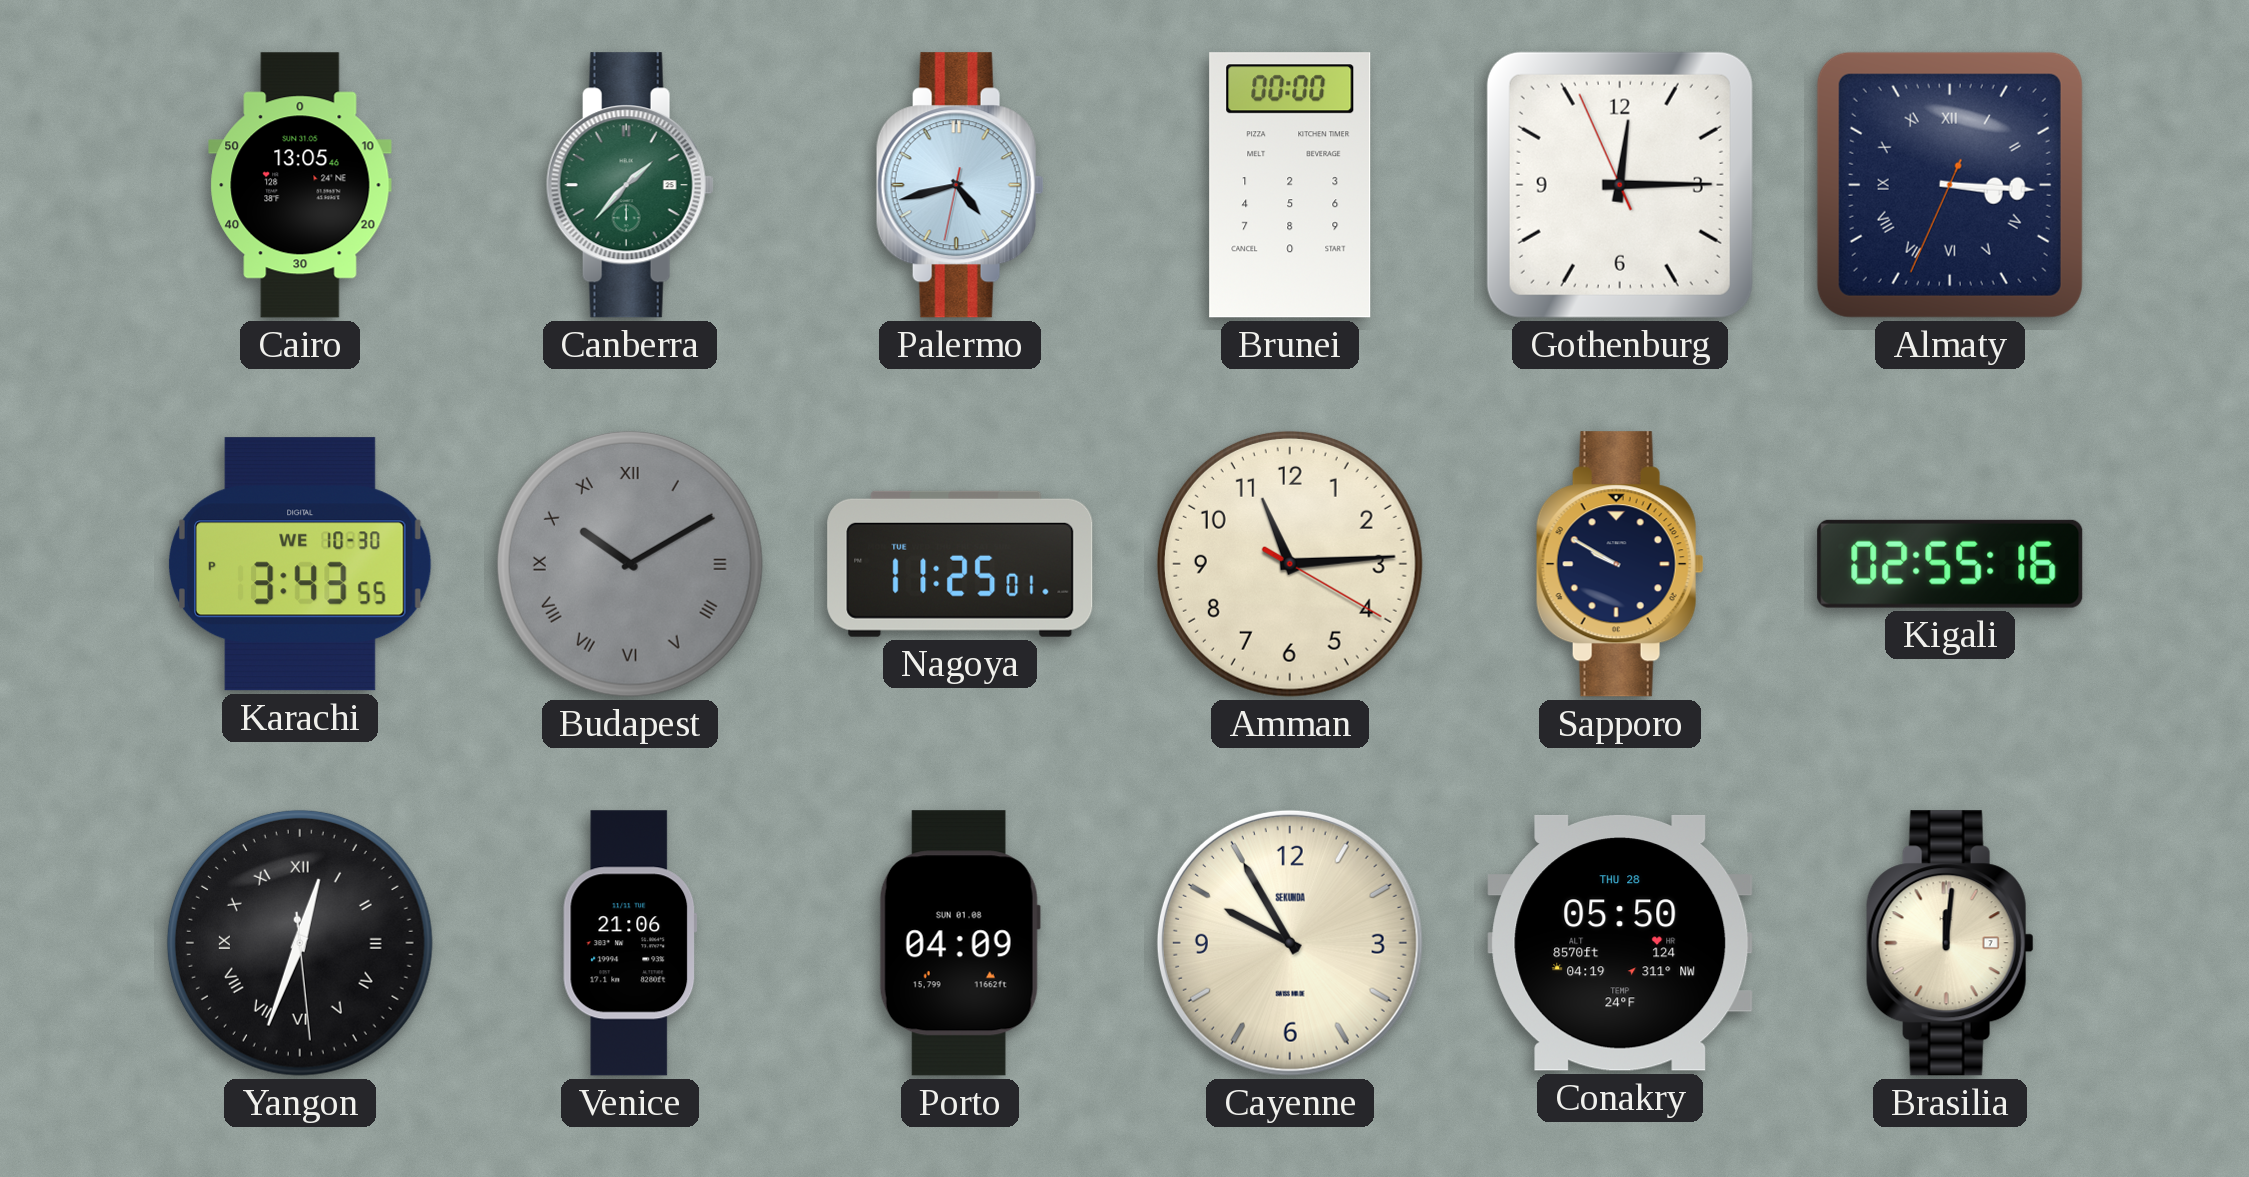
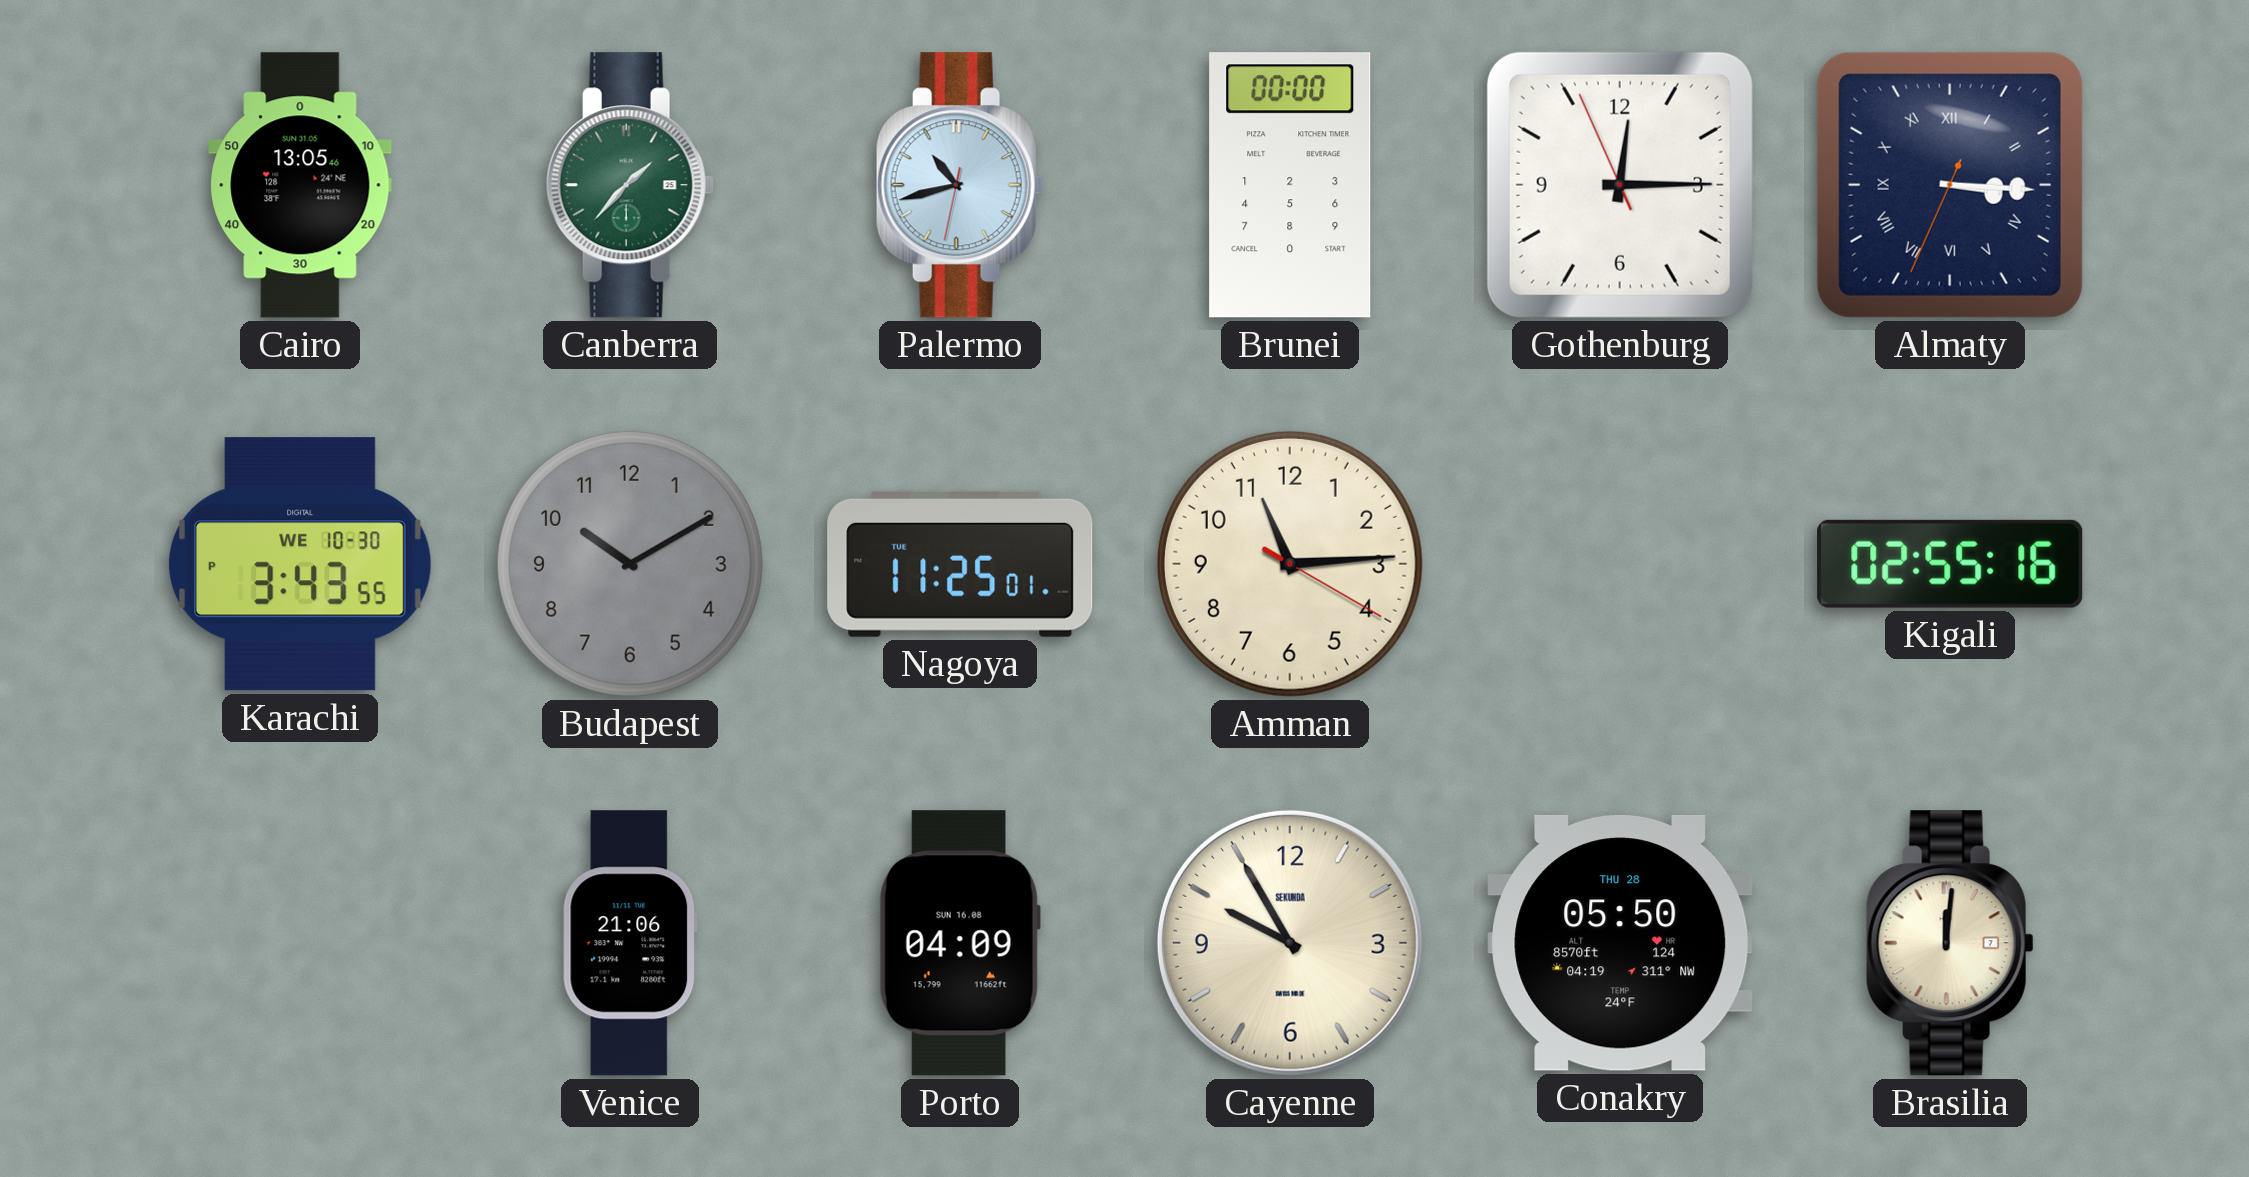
Palermo: 4:42 -> 10:42 (960, 185)
Budapest numerals: Roman -> Arabic (630, 564)
Sapporo: 9:50 -> none (1620, 564)
Yangon: 12:33 -> none (300, 943)
Porto date: SUN 01.08 -> SUN 16.08 (960, 943)
